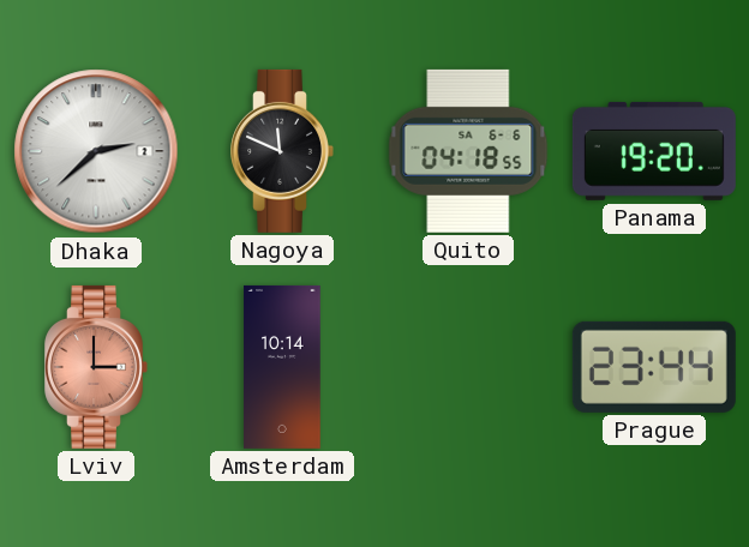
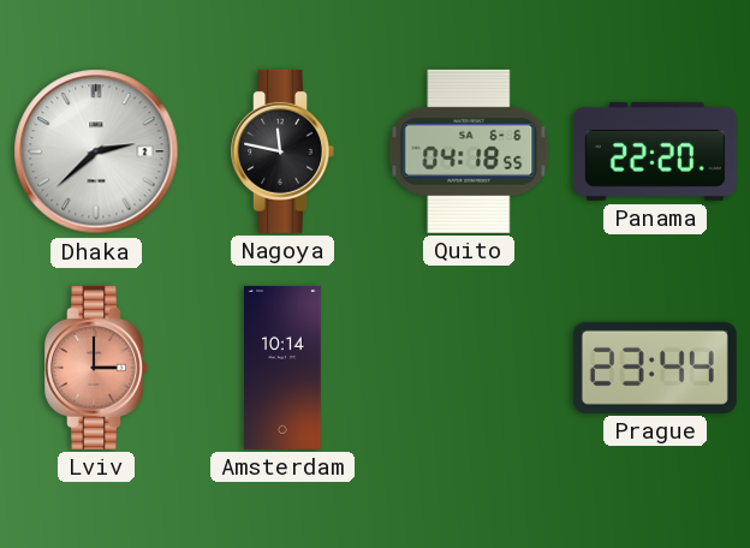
Nagoya: 11:49 -> 11:47 (282, 151)
Panama: 19:20 -> 22:20 (655, 151)
